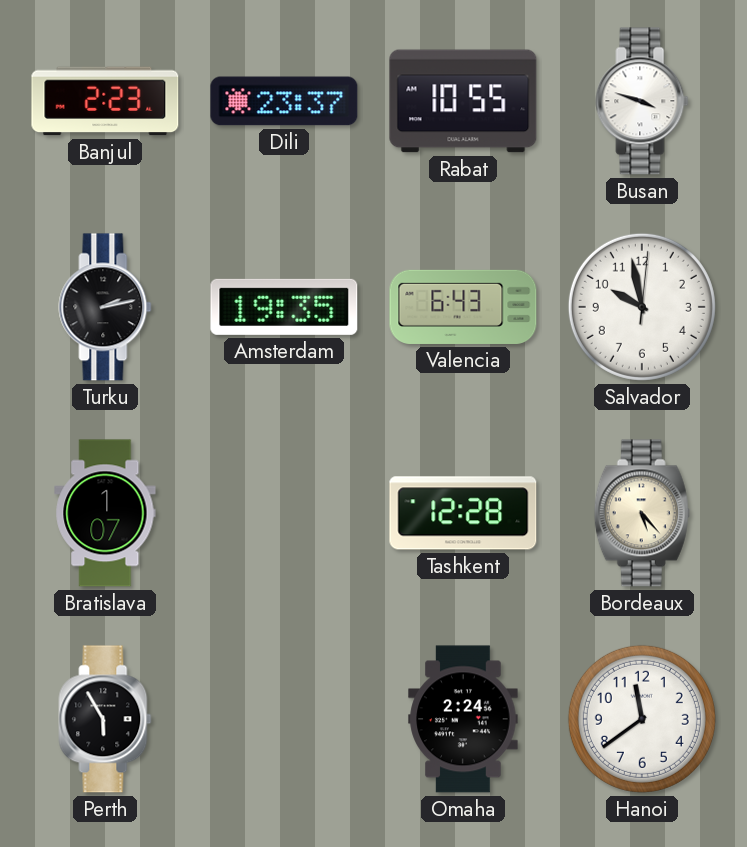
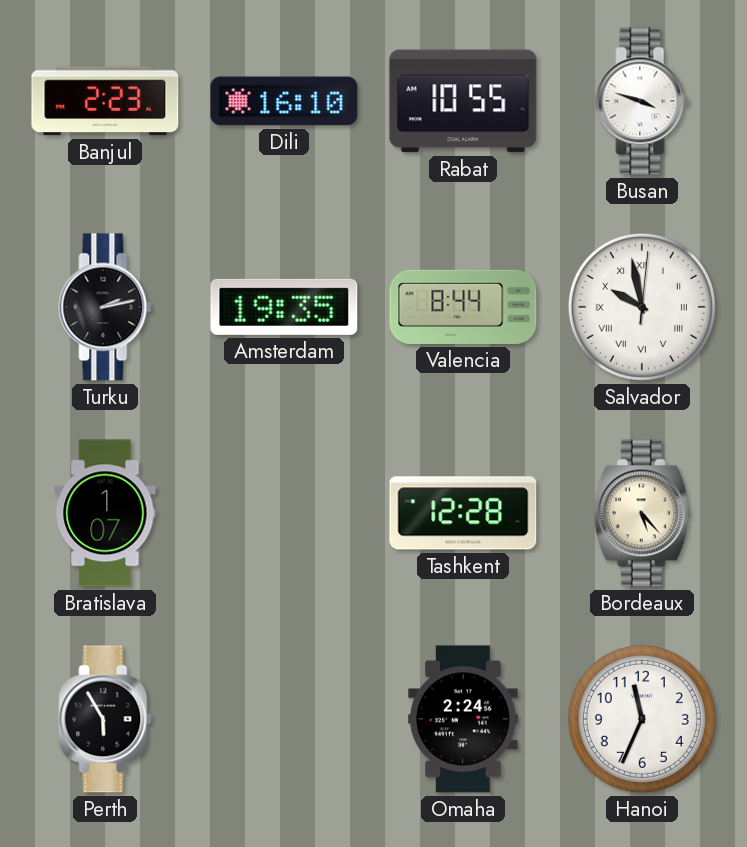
Dili: 23:37 -> 16:10 (284, 101)
Valencia: 6:43 -> 8:44 (463, 307)
Salvador numerals: Arabic -> Roman (642, 307)
Hanoi: 11:39 -> 11:34 (642, 719)
